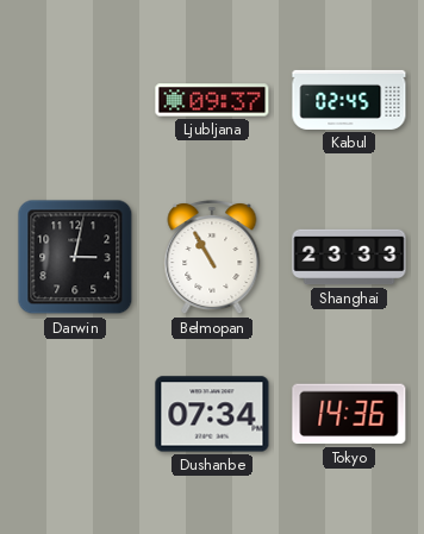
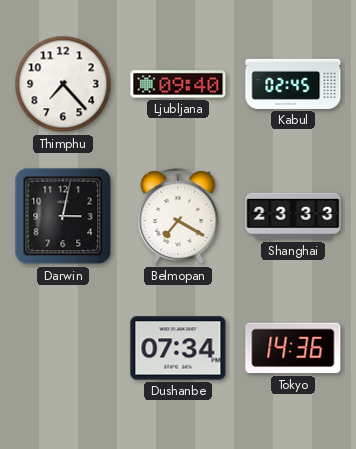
Thimphu: none -> 7:23 (63, 84)
Ljubljana: 09:37 -> 09:40 (178, 84)
Belmopan: 10:55 -> 7:20 (178, 216)
